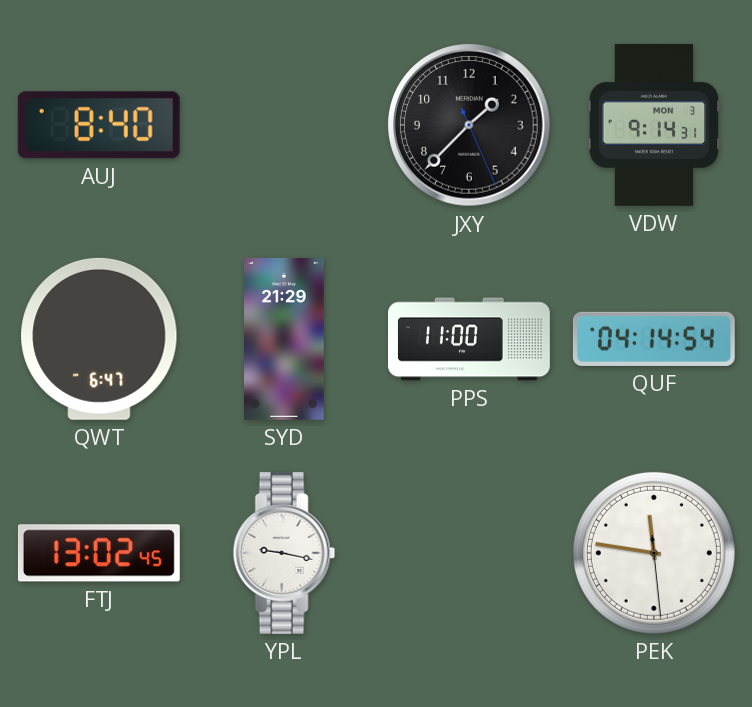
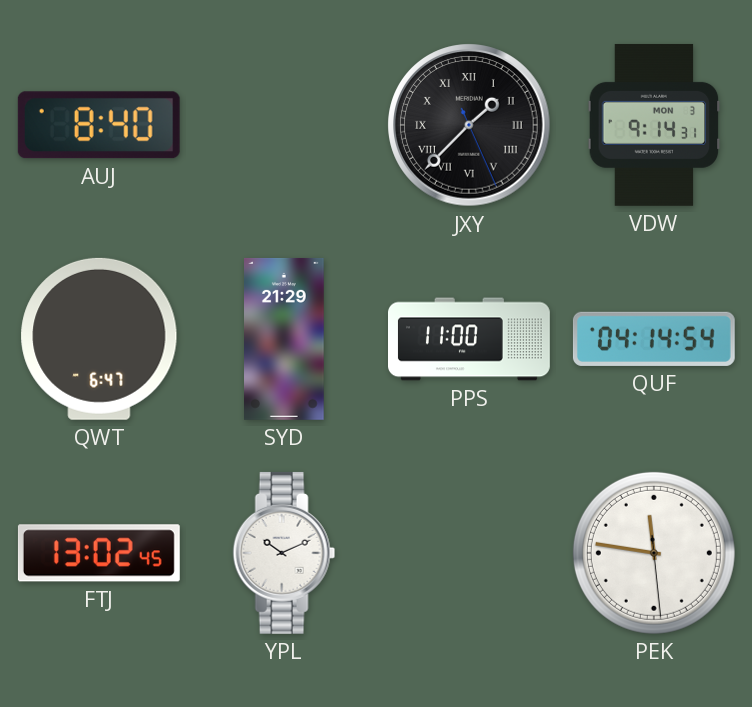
JXY numerals: Arabic -> Roman (469, 125)
YPL: 9:17 -> 10:11 (284, 553)
